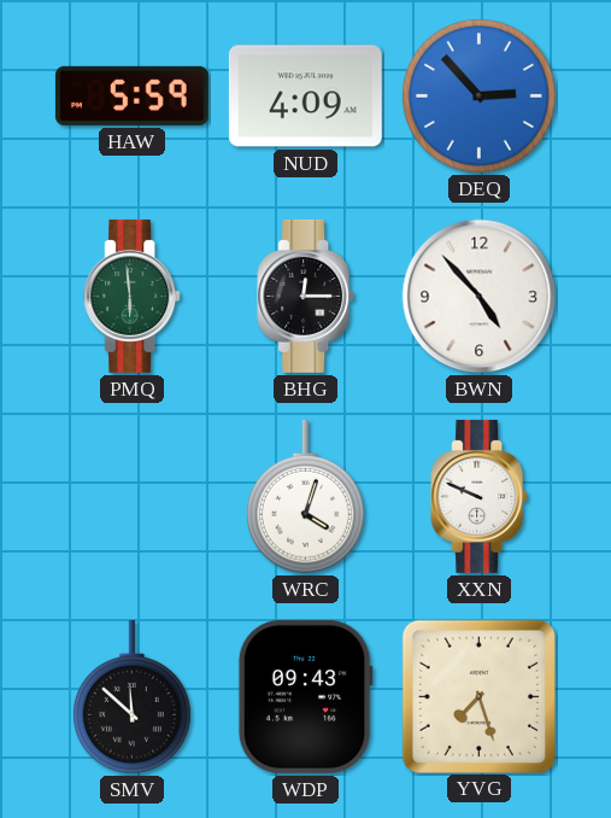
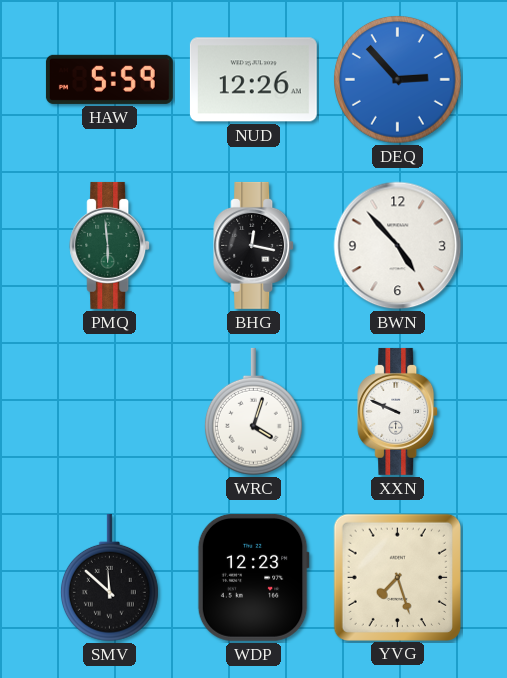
NUD: 4:09 -> 12:26 (253, 80)
BHG: 12:15 -> 12:17 (254, 245)
WDP: 09:43 -> 12:23 (253, 577)
